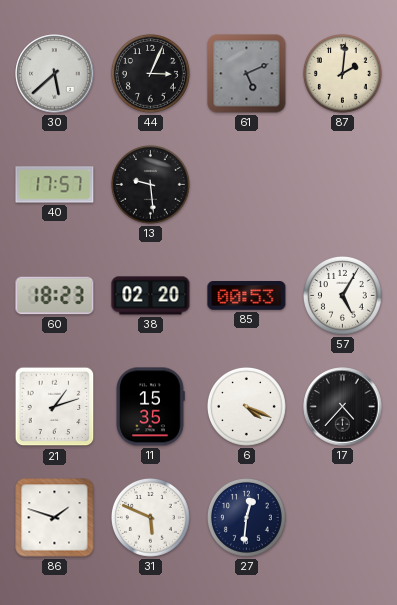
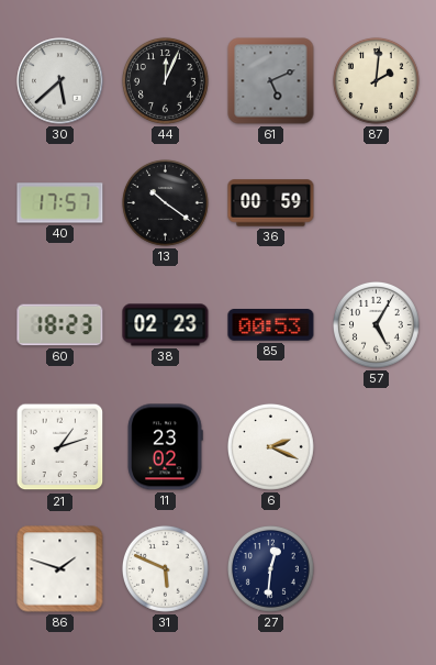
44: 3:04 -> 12:04 (165, 80)
13: 9:29 -> 10:21 (165, 202)
36: none -> 00:59 (271, 203)
38: 02:20 -> 02:23 (166, 325)
11: 15:35 -> 23:02 (165, 447)
6: 4:19 -> 2:19 (270, 446)
17: 4:37 -> none (343, 407)
